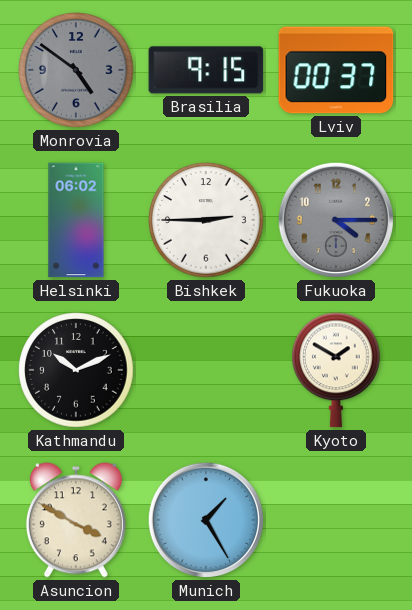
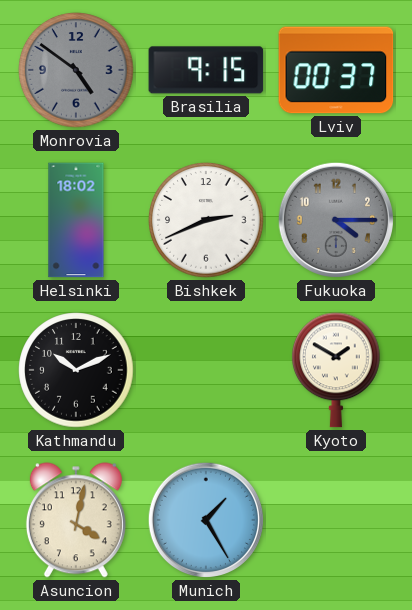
Helsinki: 06:02 -> 18:02 (76, 220)
Bishkek: 2:45 -> 2:41 (206, 220)
Asuncion: 3:50 -> 4:02 (76, 520)
